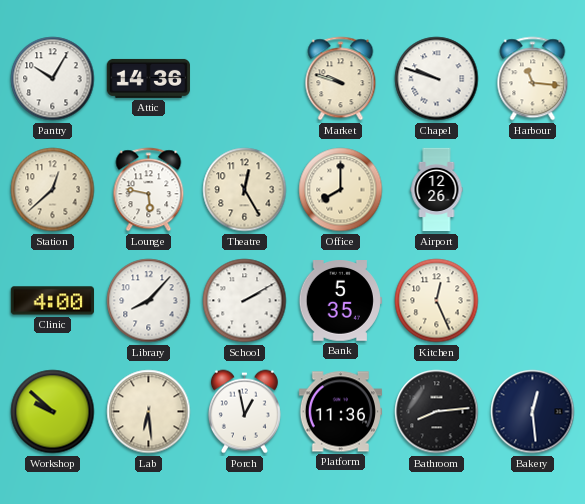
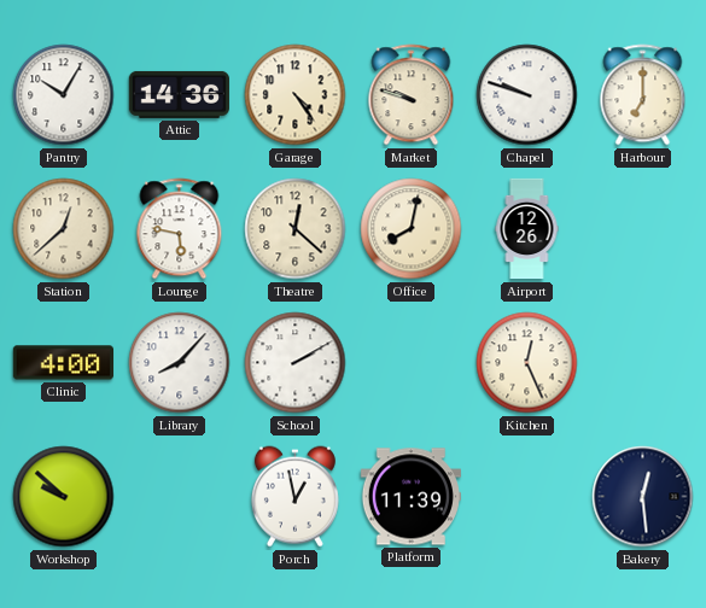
Garage: none -> 4:24 (296, 95)
Harbour: 11:16 -> 7:00 (643, 95)
Theatre: 12:25 -> 12:22 (296, 229)
Office: 8:00 -> 8:02 (412, 229)
Bank: 5:35 -> none (340, 301)
Lab: 6:29 -> none (149, 412)
Platform: 11:36 -> 11:39 (410, 497)
Bathroom: 8:14 -> none (437, 412)
